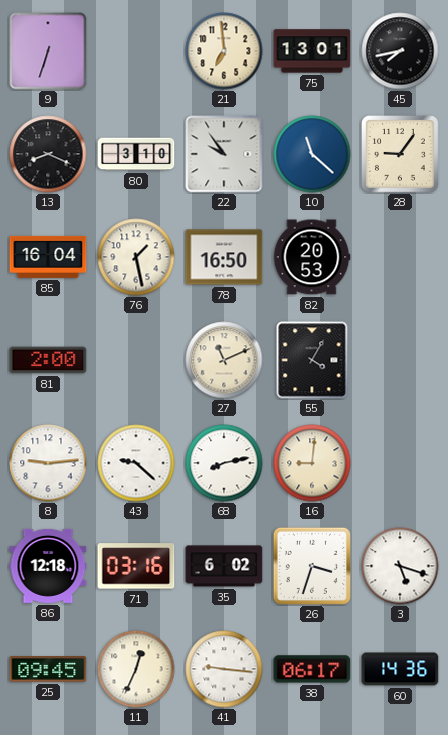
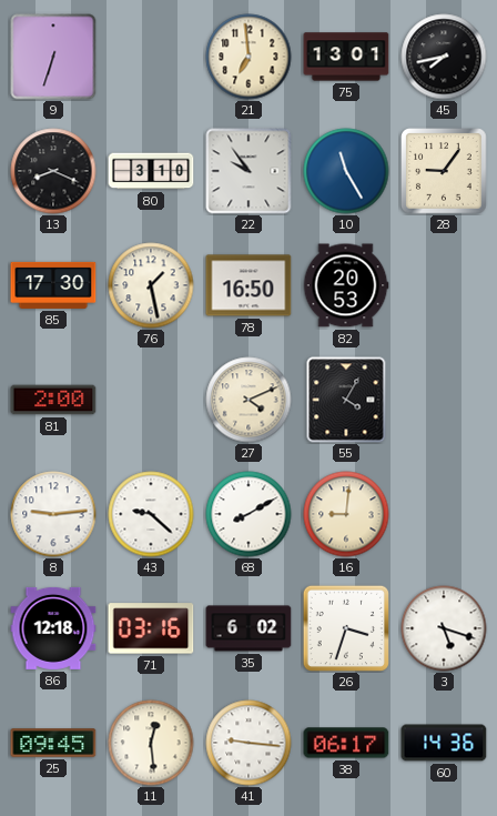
10: 11:22 -> 11:25 (346, 171)
85: 16:04 -> 17:30 (53, 285)
27: 11:11 -> 4:11 (248, 400)
68: 8:13 -> 8:10 (248, 514)
11: 12:34 -> 12:29 (151, 743)
